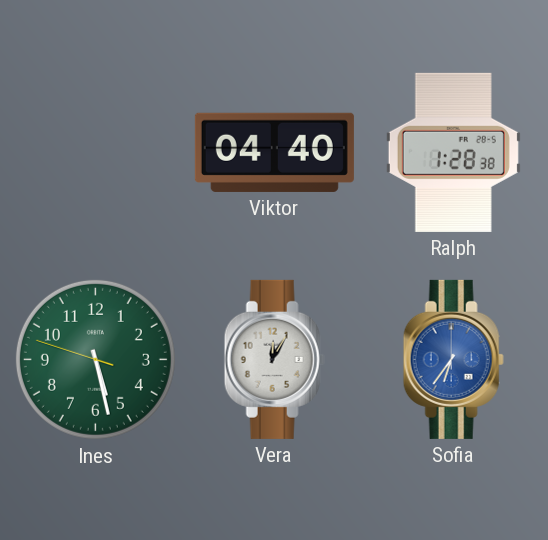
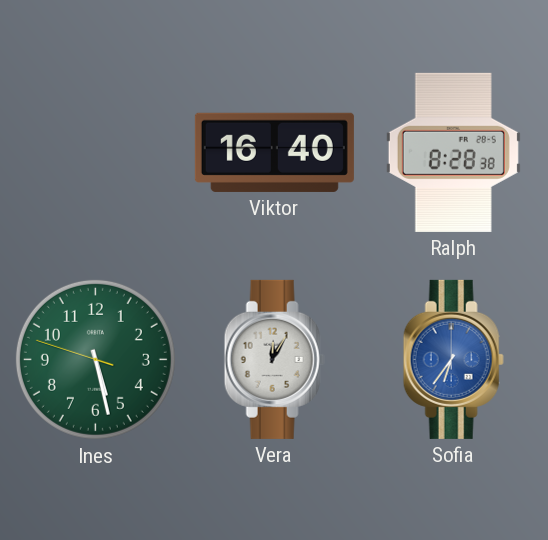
Viktor: 04:40 -> 16:40 (274, 152)
Ralph: 1:28 -> 8:28 (453, 152)
